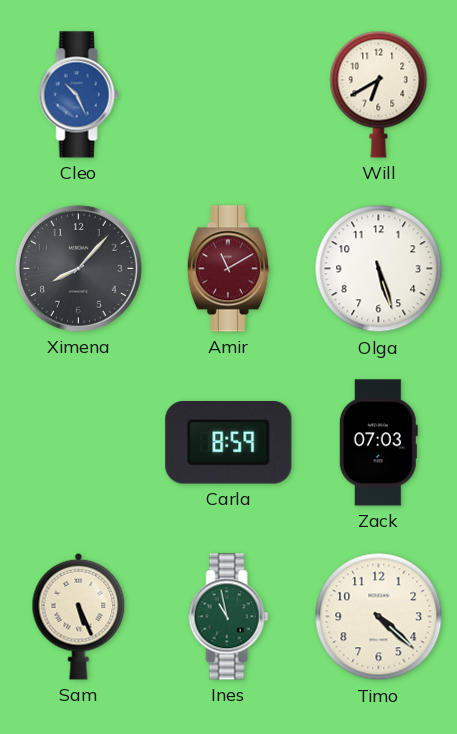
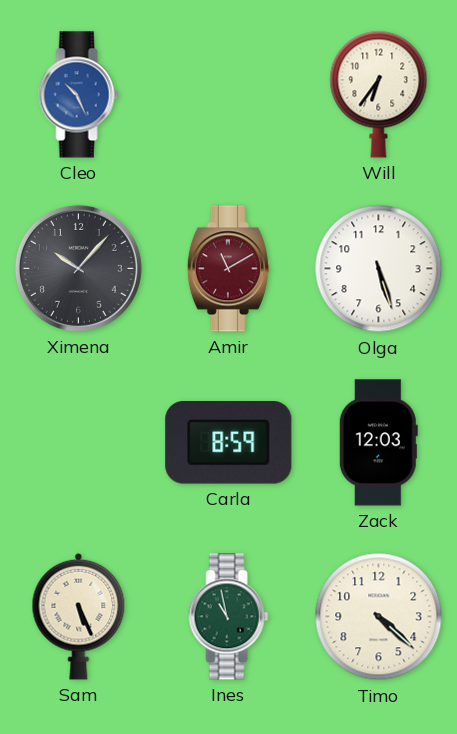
Will: 6:40 -> 6:36 (379, 94)
Ximena: 8:07 -> 10:07 (78, 268)
Zack: 07:03 -> 12:03 (378, 443)
